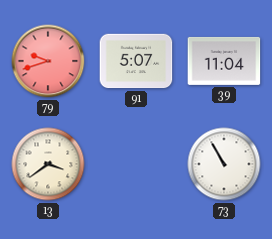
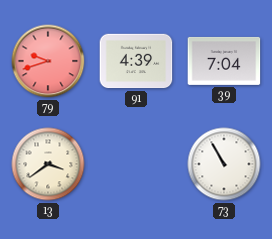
91: 5:07 -> 4:39 (136, 61)
39: 11:04 -> 7:04 (224, 61)
